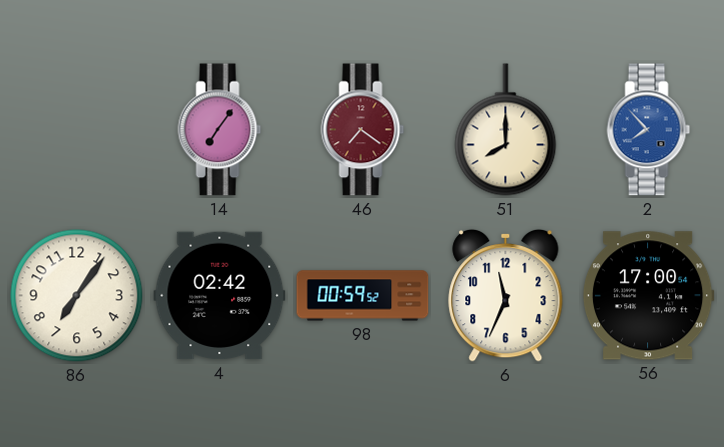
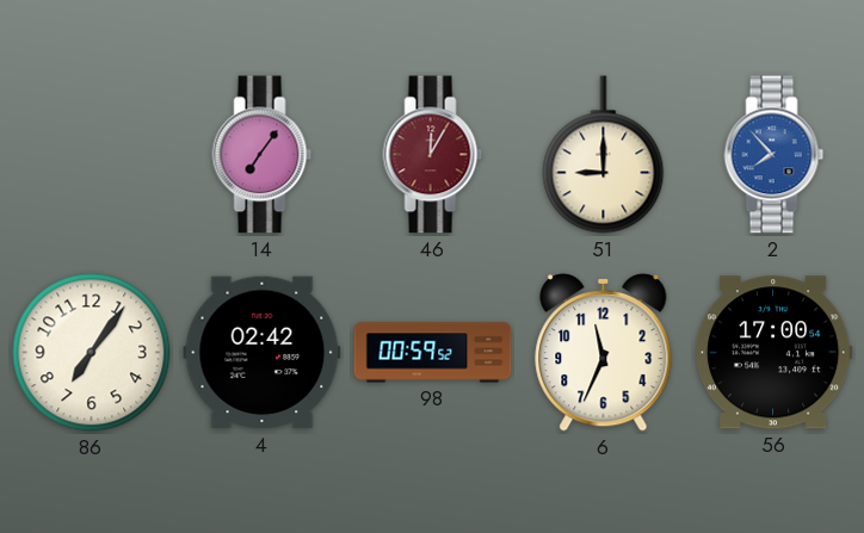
46: 7:21 -> 12:05 (433, 155)
51: 8:00 -> 9:00 (604, 155)
